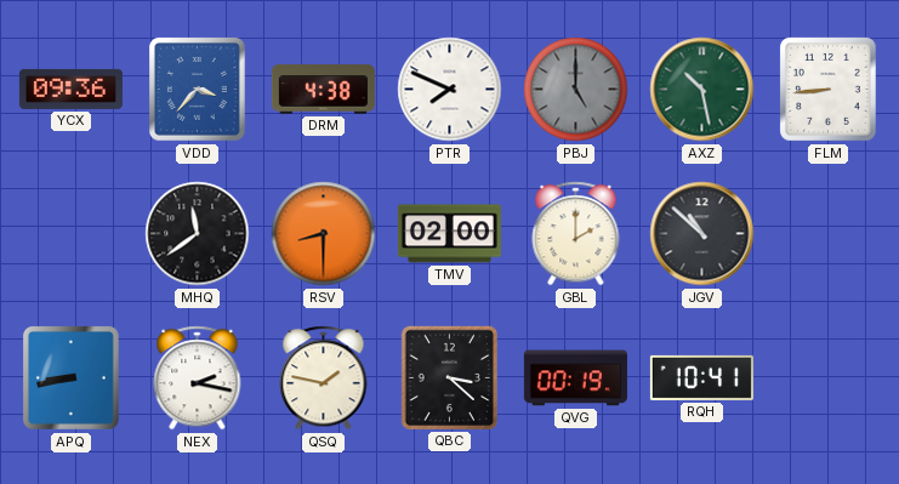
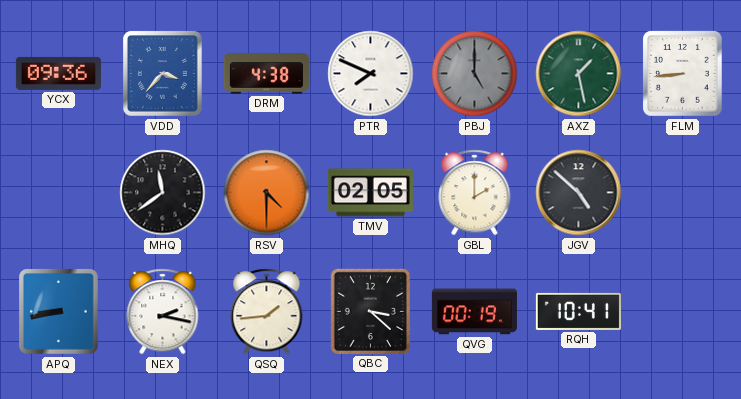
AXZ: 10:28 -> 1:28 (579, 74)
RSV: 8:30 -> 4:30 (267, 193)
TMV: 02:00 -> 02:05 (370, 193)
JGV: 10:52 -> 4:52 (579, 193)
QSQ: 1:47 -> 1:44 (267, 312)
